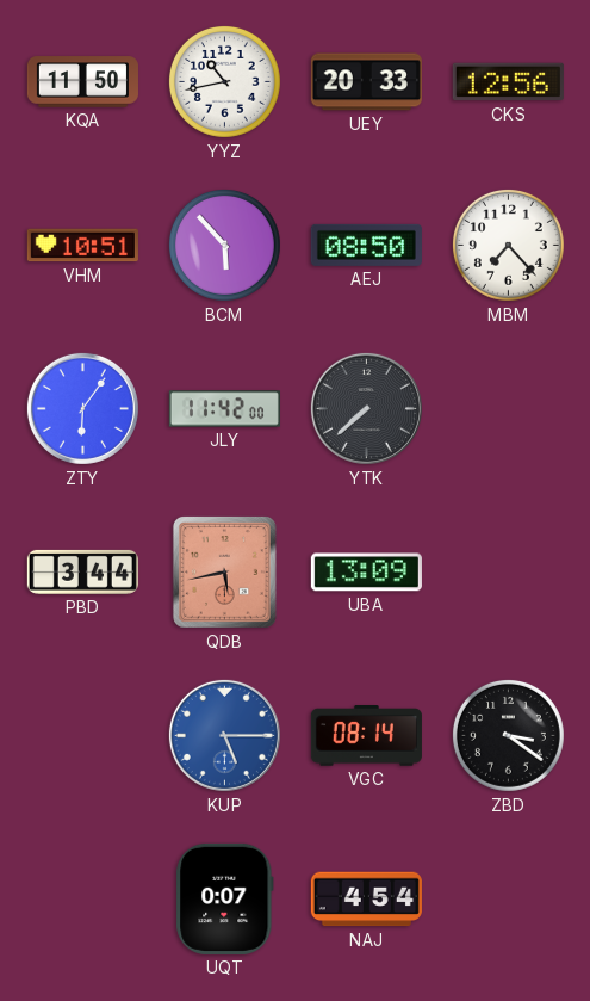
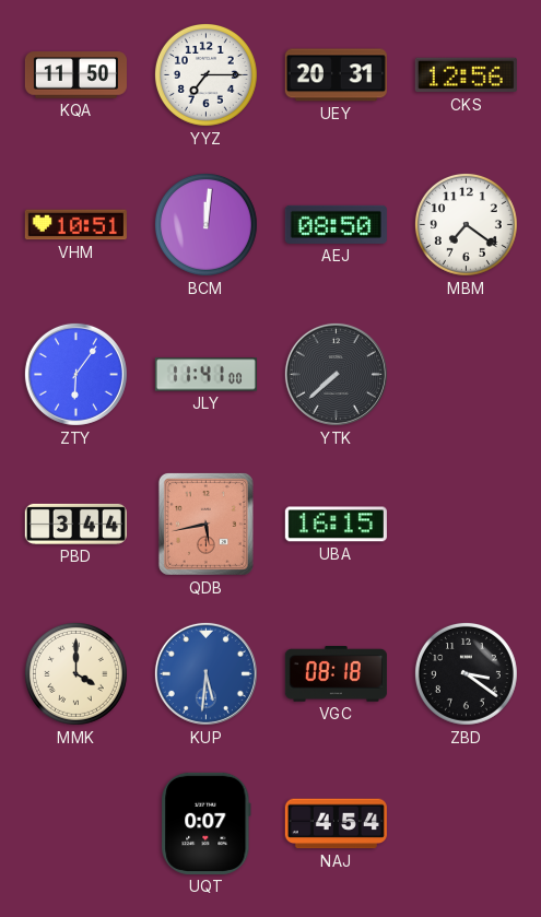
YYZ: 10:43 -> 7:15 (205, 74)
UEY: 20:33 -> 20:31 (336, 75)
BCM: 5:53 -> 12:01 (205, 224)
MBM: 7:23 -> 7:21 (466, 224)
JLY: 11:42 -> 11:41 (205, 375)
UBA: 13:09 -> 16:15 (336, 525)
MMK: none -> 4:00 (75, 673)
KUP: 5:15 -> 5:31 (205, 673)
VGC: 08:14 -> 08:18 (336, 674)
